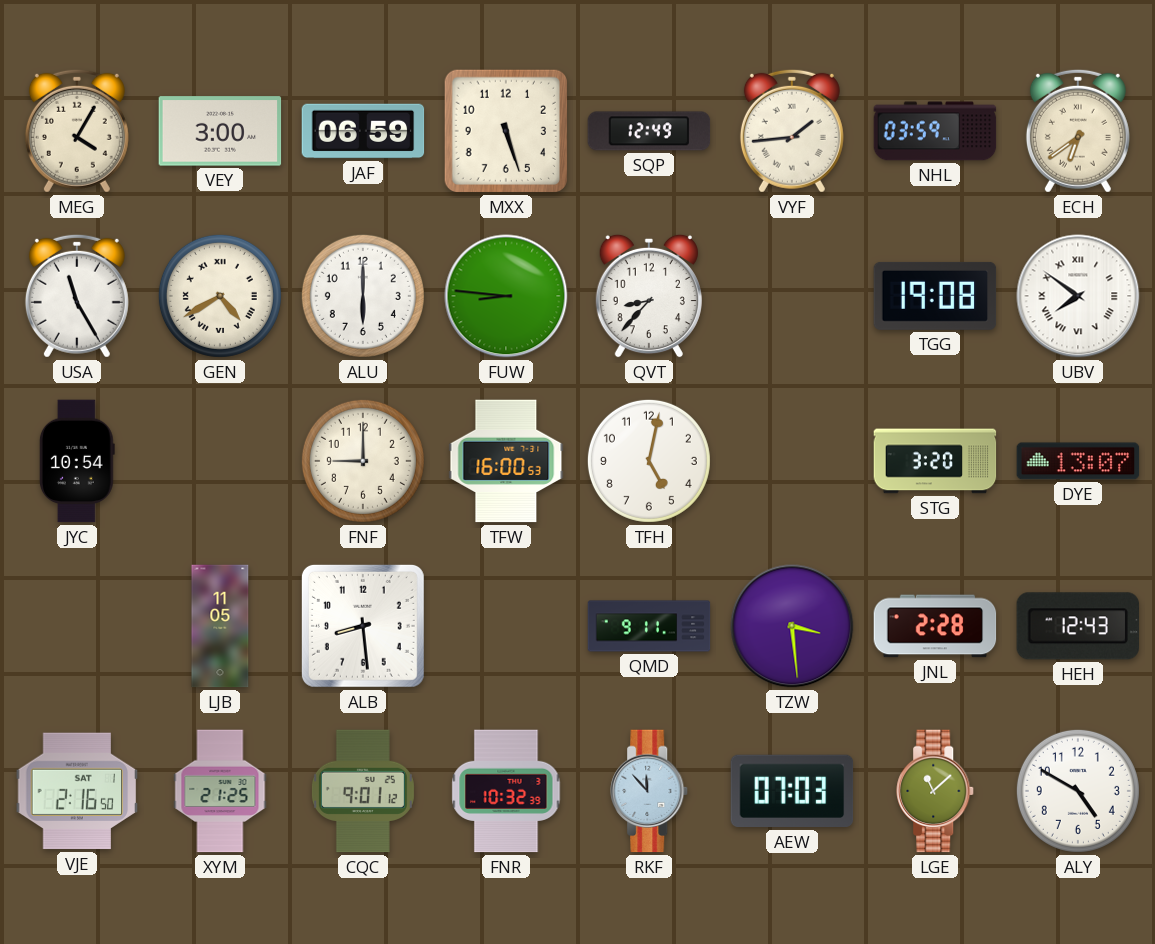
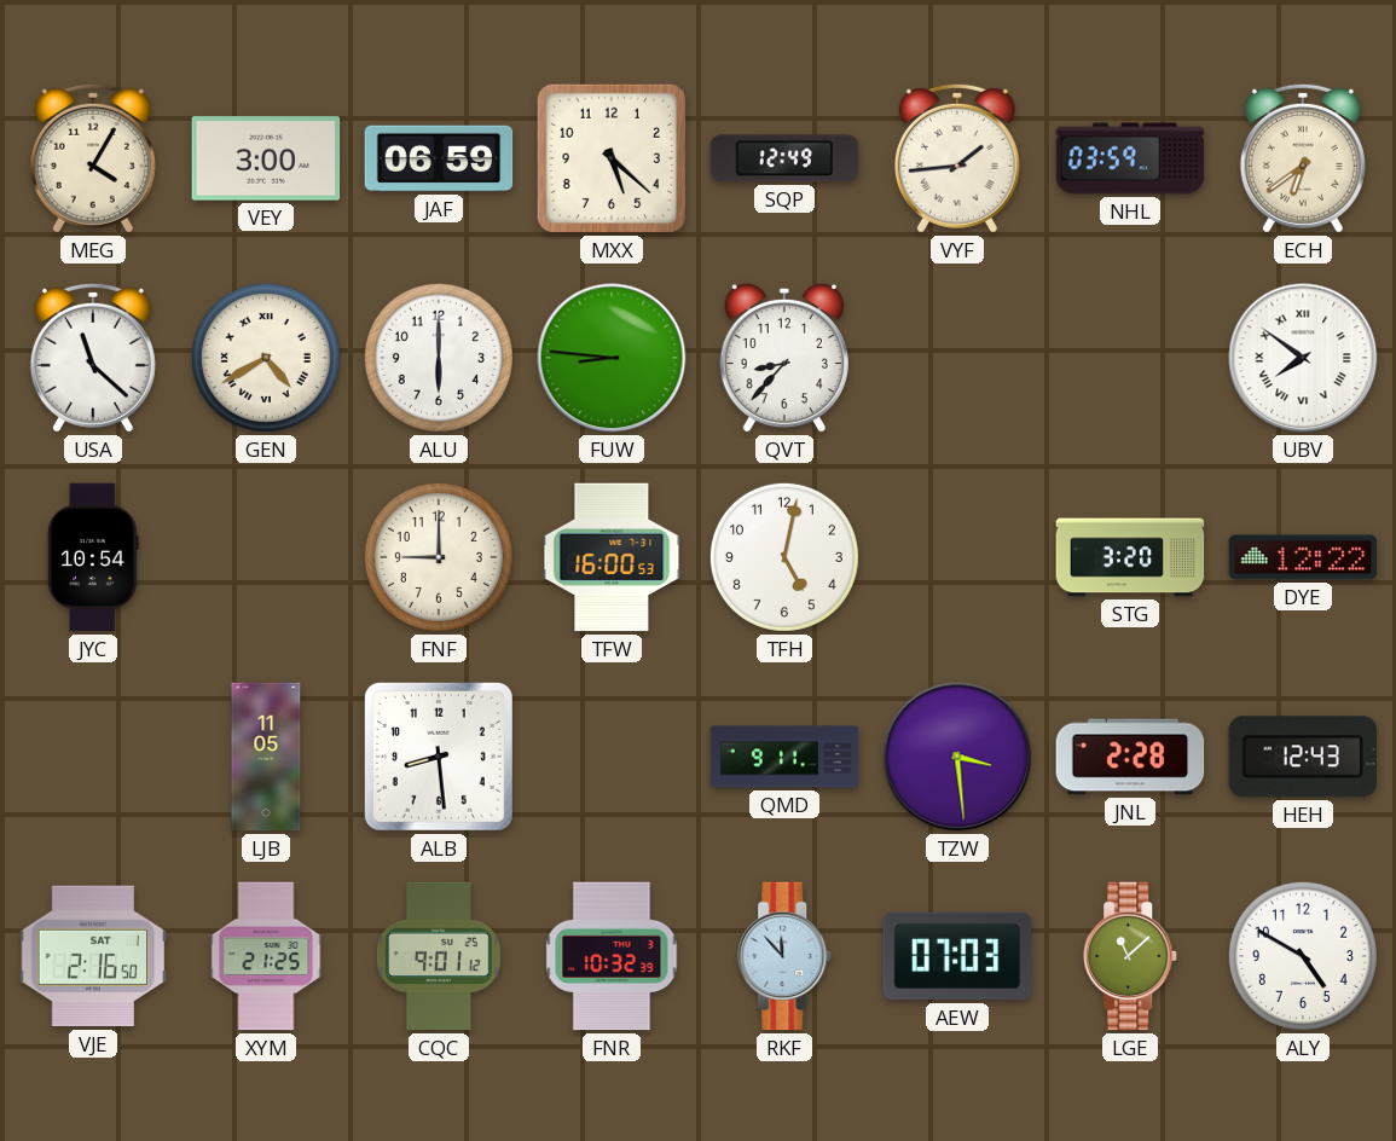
MXX: 5:27 -> 5:22 (612, 158)
USA: 11:25 -> 11:22 (93, 358)
TGG: 19:08 -> none (935, 296)
DYE: 13:07 -> 12:22 (1303, 557)
